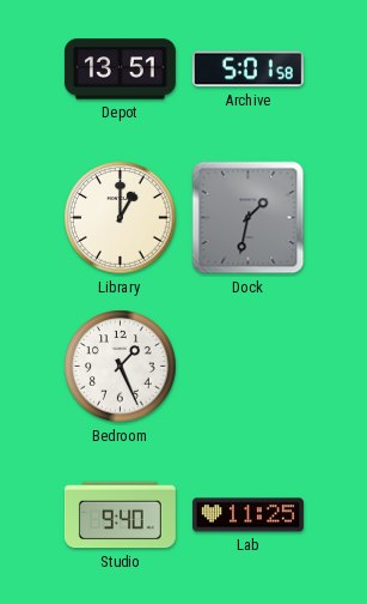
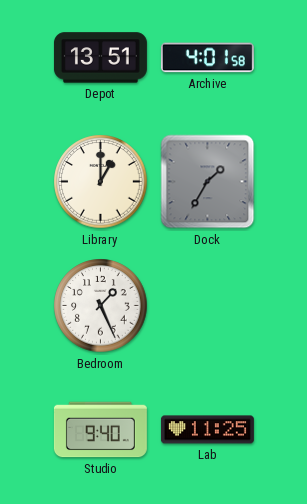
Archive: 5:01 -> 4:01 (207, 58)
Dock: 1:32 -> 1:35 (208, 182)
